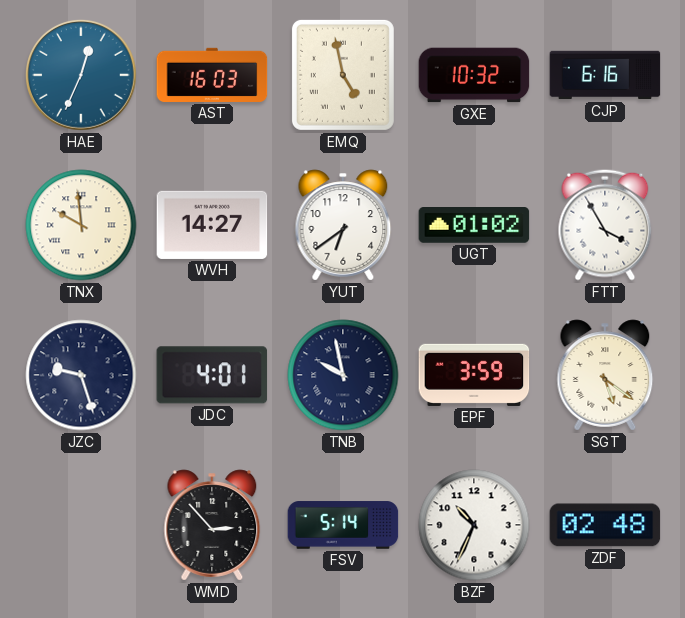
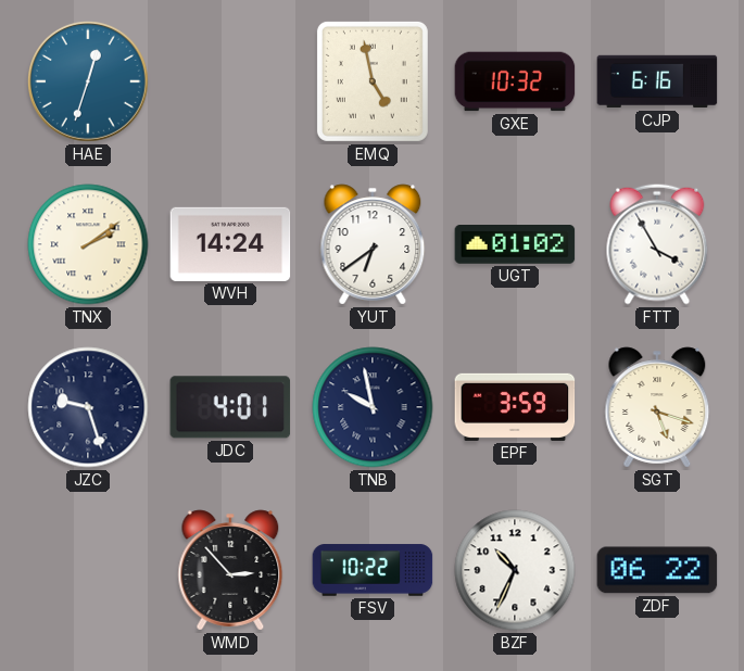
HAE: 12:34 -> 12:33 (88, 81)
AST: 16:03 -> none (212, 75)
TNX: 9:59 -> 2:09 (88, 244)
WVH: 14:27 -> 14:24 (230, 244)
SGT: 5:21 -> 5:18 (657, 407)
FSV: 5:14 -> 10:22 (373, 570)
ZDF: 02:48 -> 06:22 (657, 570)
